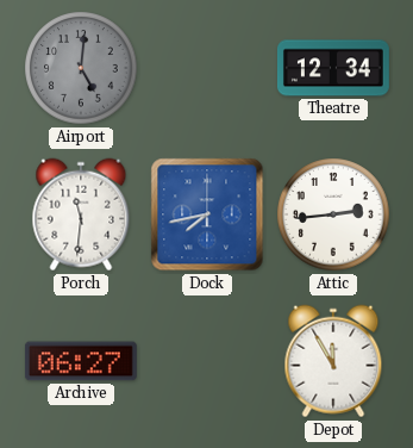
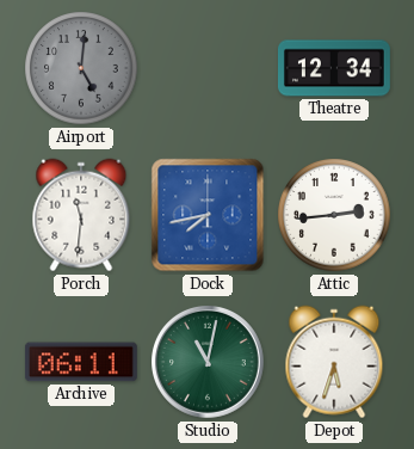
Archive: 06:27 -> 06:11 (81, 362)
Studio: none -> 11:02 (209, 363)
Depot: 11:55 -> 5:33 (334, 362)
